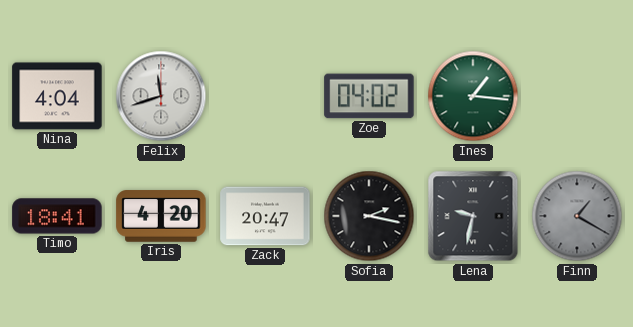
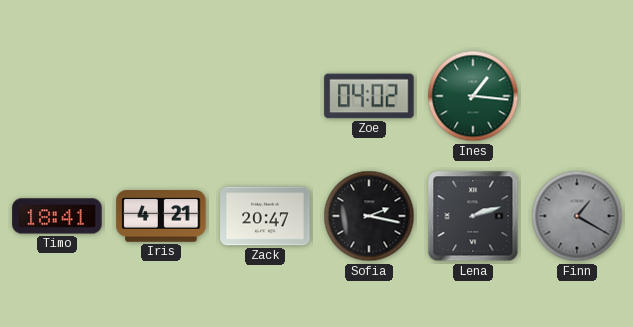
Nina: 4:04 -> none (57, 96)
Felix: 11:42 -> none (161, 96)
Iris: 4:20 -> 4:21 (161, 216)
Lena: 9:32 -> 2:12 (473, 216)
